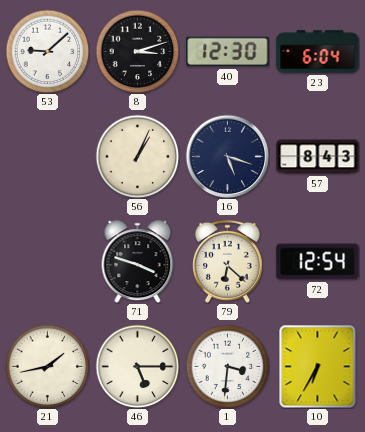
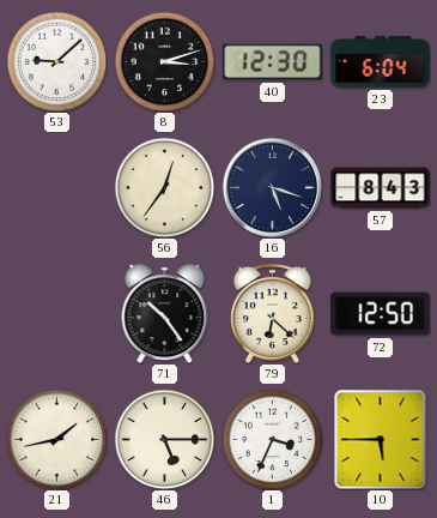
56: 1:04 -> 12:36 (164, 187)
71: 3:48 -> 10:24 (165, 314)
72: 12:54 -> 12:50 (381, 314)
1: 3:31 -> 3:34 (272, 439)
10: 6:35 -> 5:45 (381, 439)
